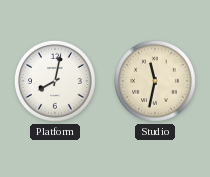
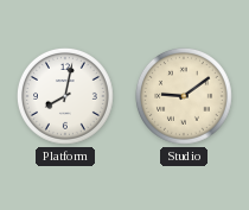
Studio: 11:32 -> 9:09 (184, 97)
